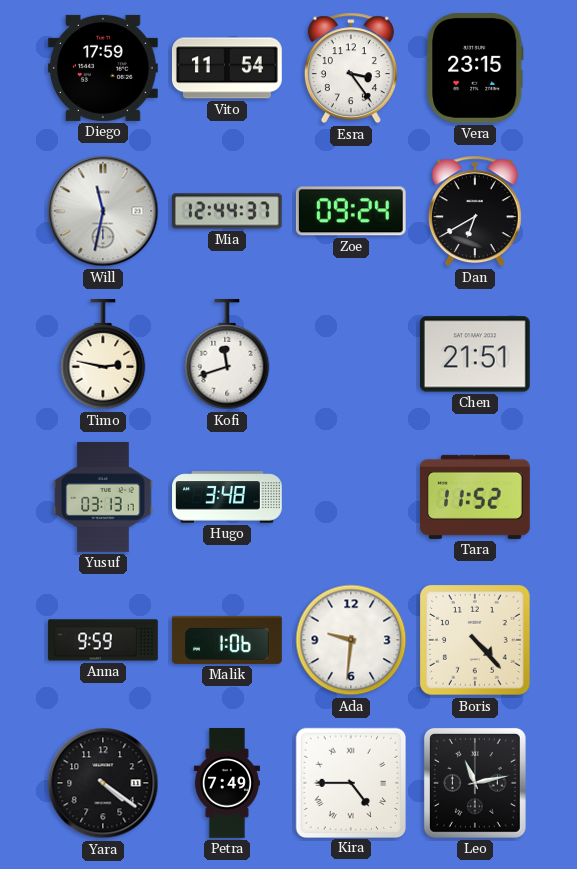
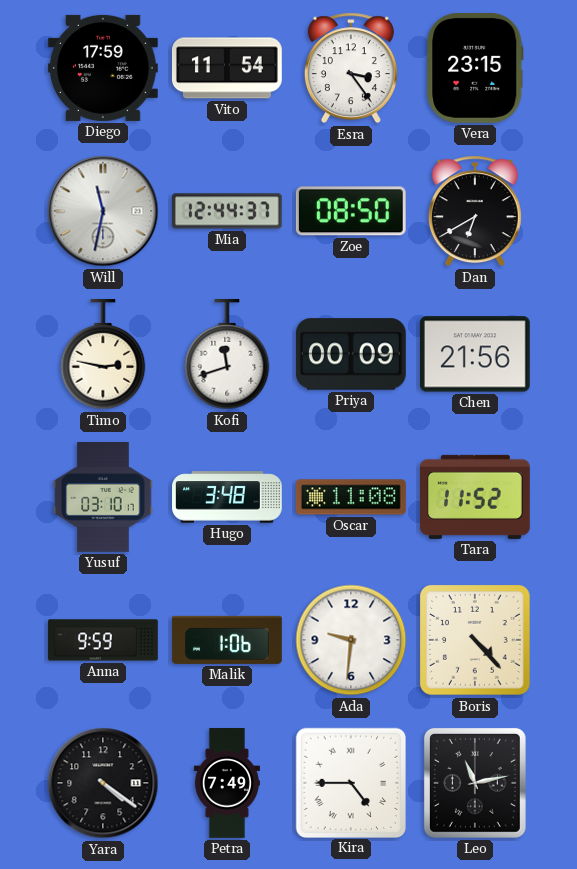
Zoe: 09:24 -> 08:50 (351, 211)
Priya: none -> 00:09 (351, 354)
Chen: 21:51 -> 21:56 (475, 354)
Yusuf: 03:13 -> 03:10 (103, 498)
Oscar: none -> 11:08 (351, 497)
